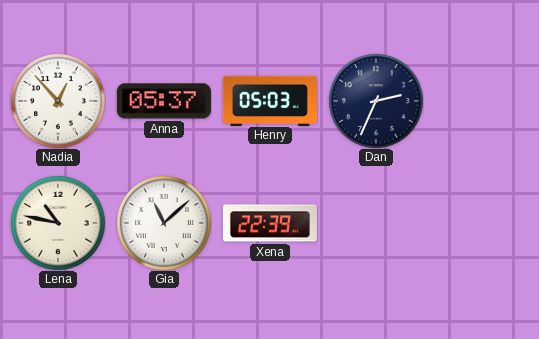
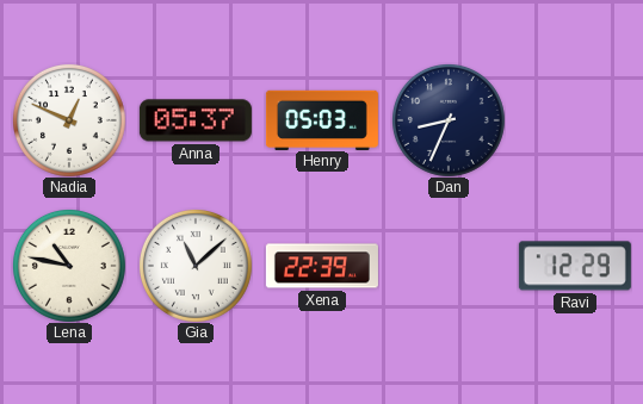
Nadia: 12:53 -> 12:49 (69, 120)
Dan: 2:34 -> 8:34 (449, 120)
Ravi: none -> 12:29 (575, 266)
